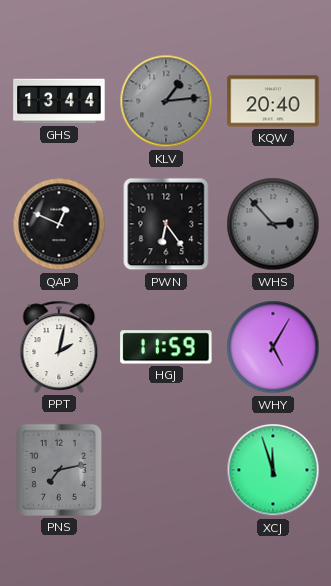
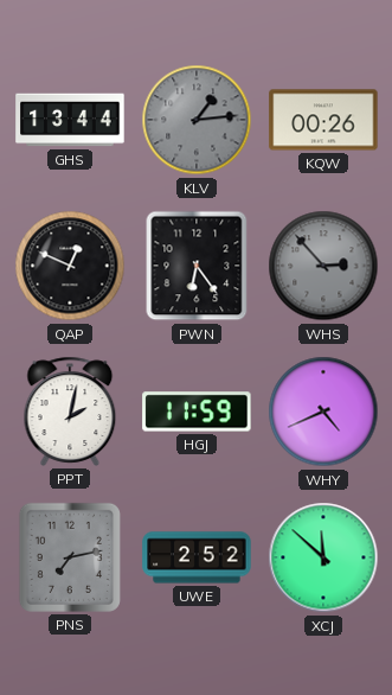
KQW: 20:40 -> 00:26 (323, 120)
WHY: 5:05 -> 4:41 (323, 412)
UWE: none -> 2:52 (197, 557)
XCJ: 11:57 -> 11:52 (323, 557)
